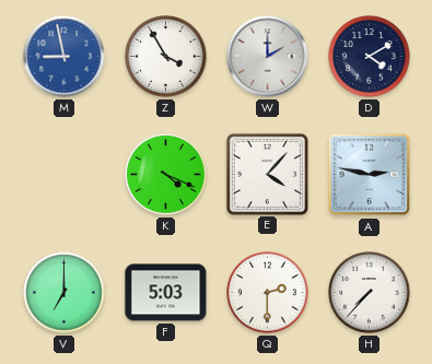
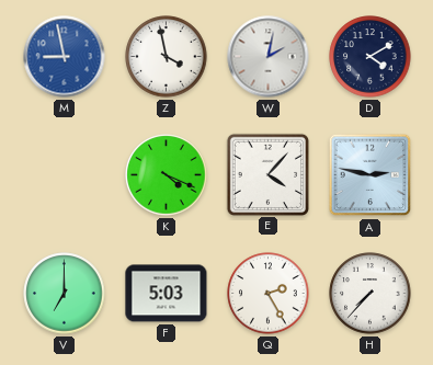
Z: 3:55 -> 3:58 (167, 57)
W: 2:00 -> 2:02 (269, 57)
Q: 2:30 -> 2:25 (269, 294)
